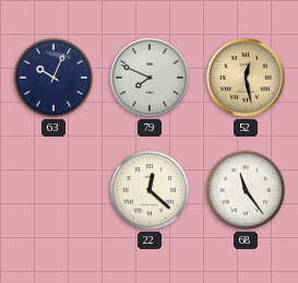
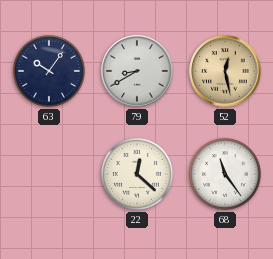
63: 10:04 -> 10:06 (49, 71)
79: 7:49 -> 8:40 (137, 71)
